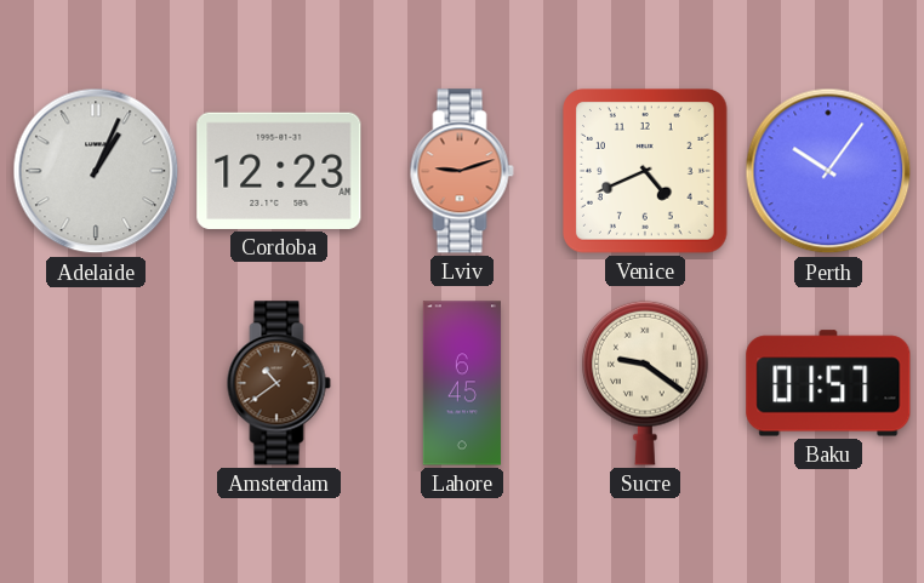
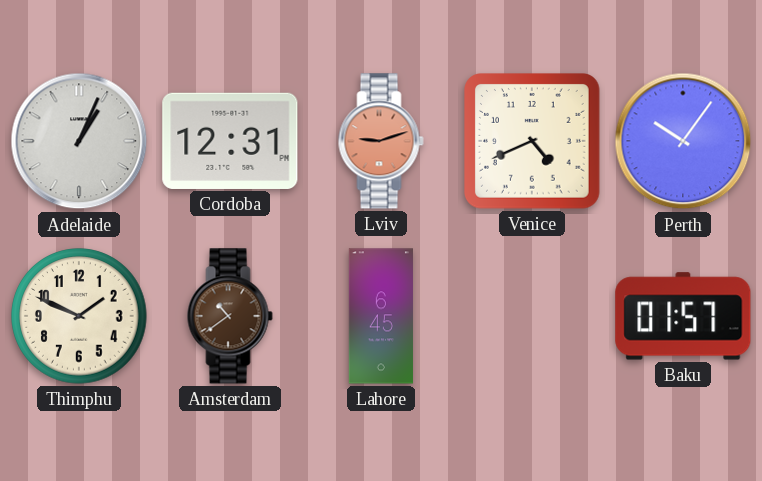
Cordoba: 12:23 -> 12:31 (230, 141)
Thimphu: none -> 1:49 (79, 316)
Sucre: 9:21 -> none (646, 383)
